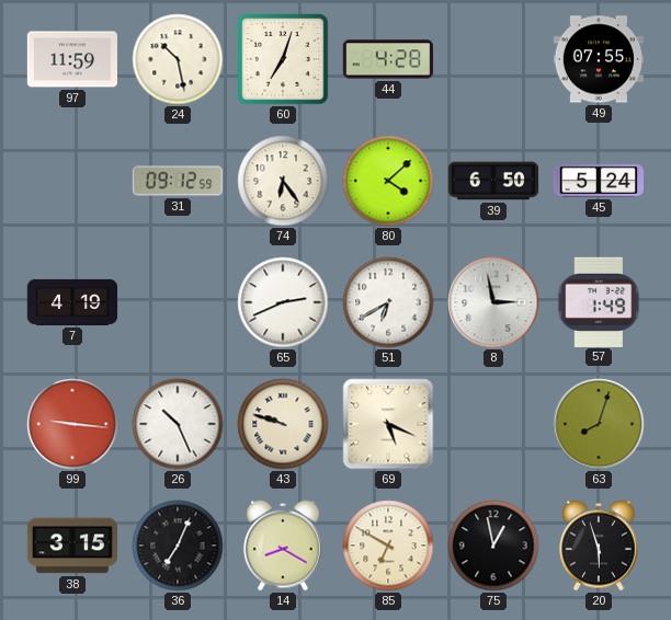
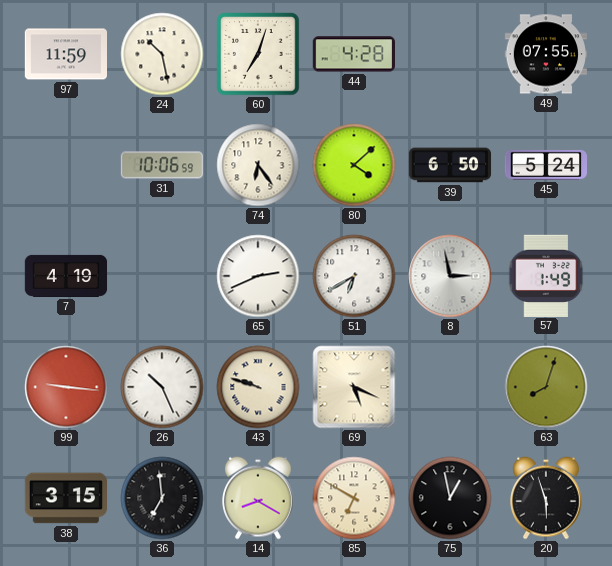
31: 09:12 -> 10:06 (162, 165)
36: 7:04 -> 6:59 (162, 498)
